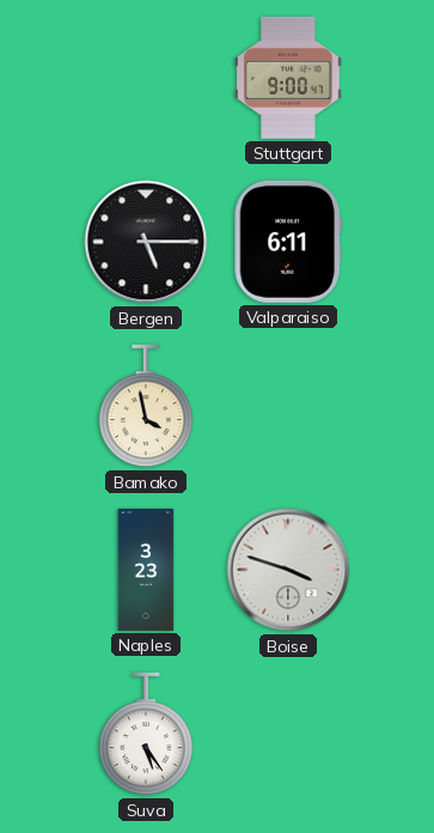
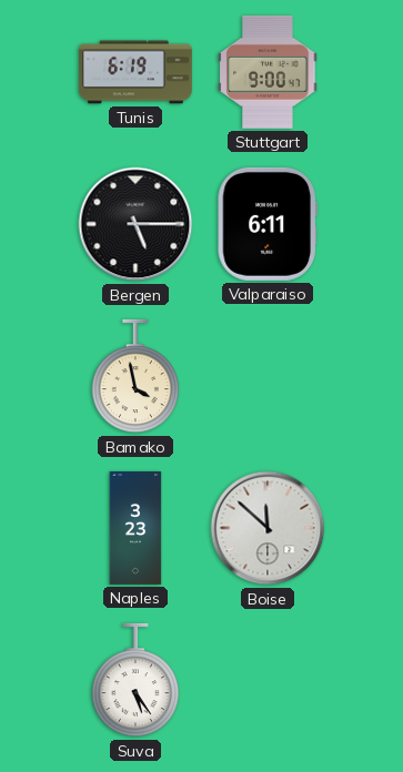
Tunis: none -> 6:19 (135, 72)
Boise: 3:48 -> 11:52 (268, 528)
